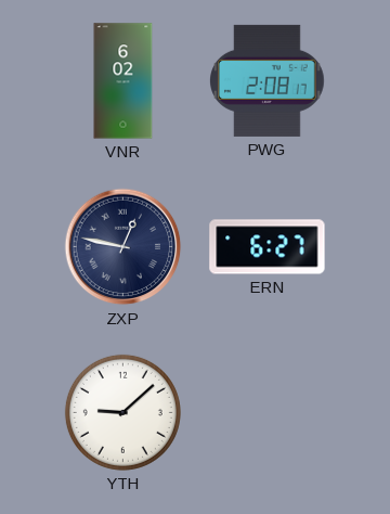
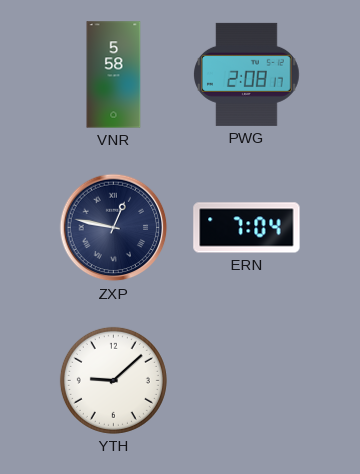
VNR: 6:02 -> 5:58 (114, 75)
ERN: 6:27 -> 7:04 (247, 228)
